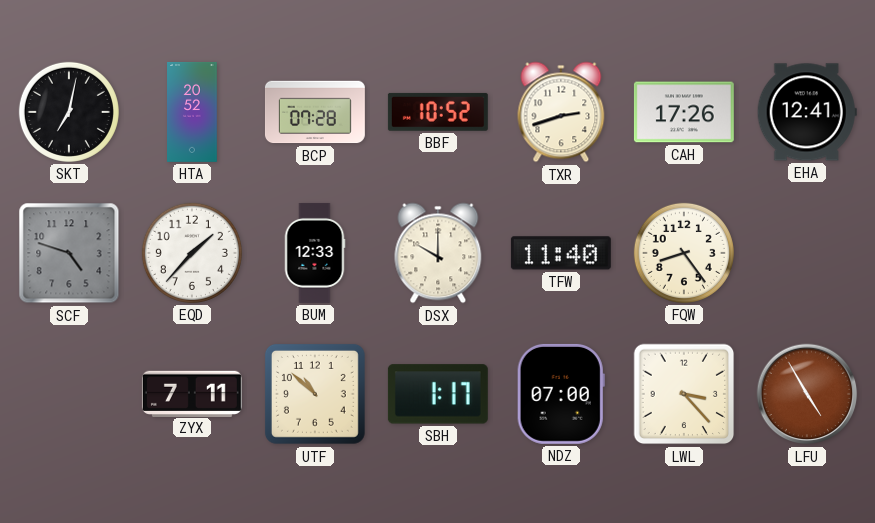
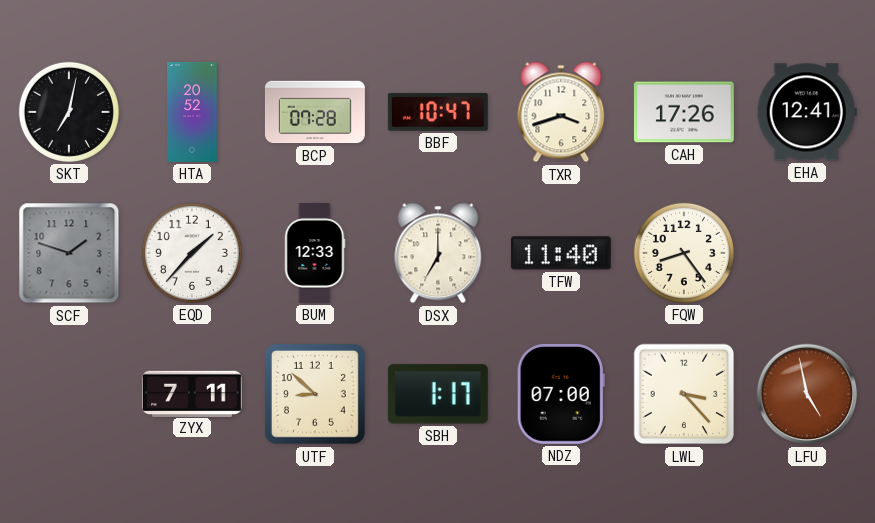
BBF: 10:52 -> 10:47 (438, 112)
TXR: 2:42 -> 3:42 (561, 112)
SCF: 4:48 -> 1:48 (69, 253)
DSX: 10:00 -> 7:00 (438, 253)
UTF: 10:52 -> 8:52 (315, 394)
LFU: 4:55 -> 4:58 (807, 394)
